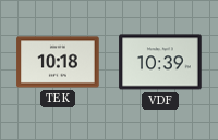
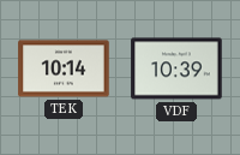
TEK: 10:18 -> 10:14 (64, 68)
